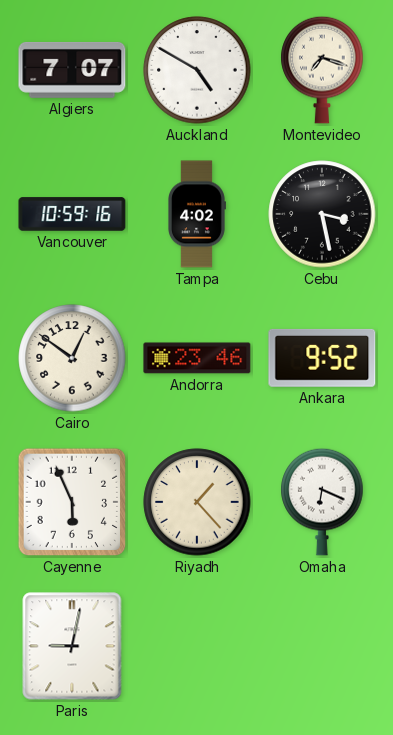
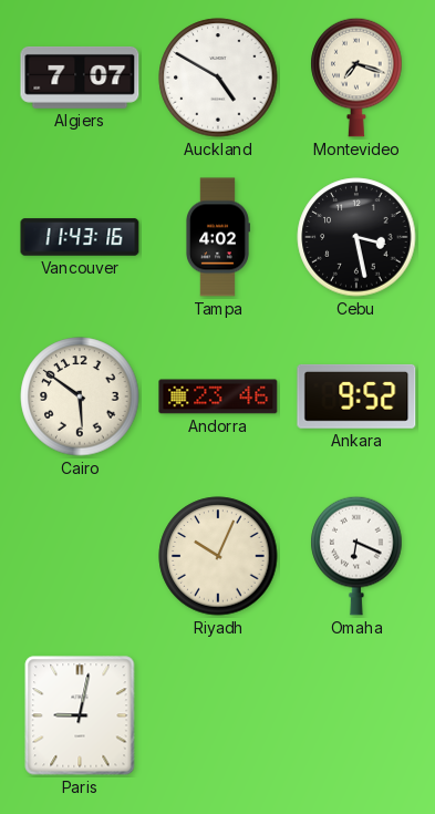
Vancouver: 10:59 -> 11:43 (80, 237)
Cairo: 12:51 -> 5:51 (80, 396)
Cayenne: 5:56 -> none (72, 502)
Riyadh: 1:23 -> 10:04 (218, 556)
